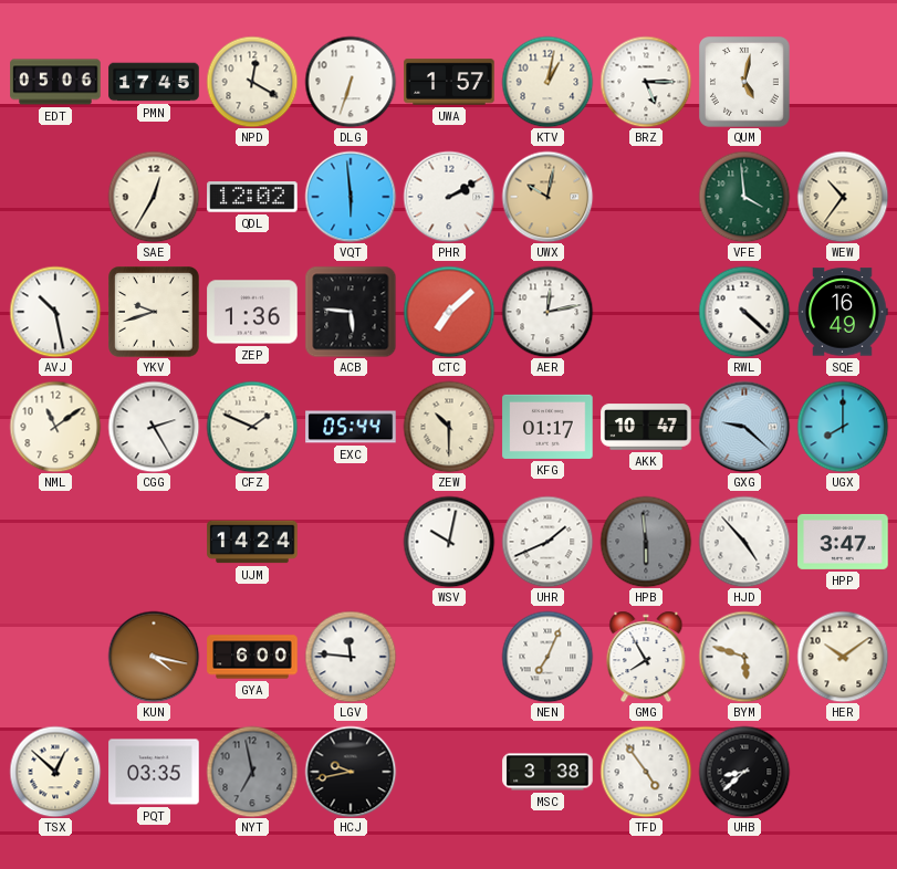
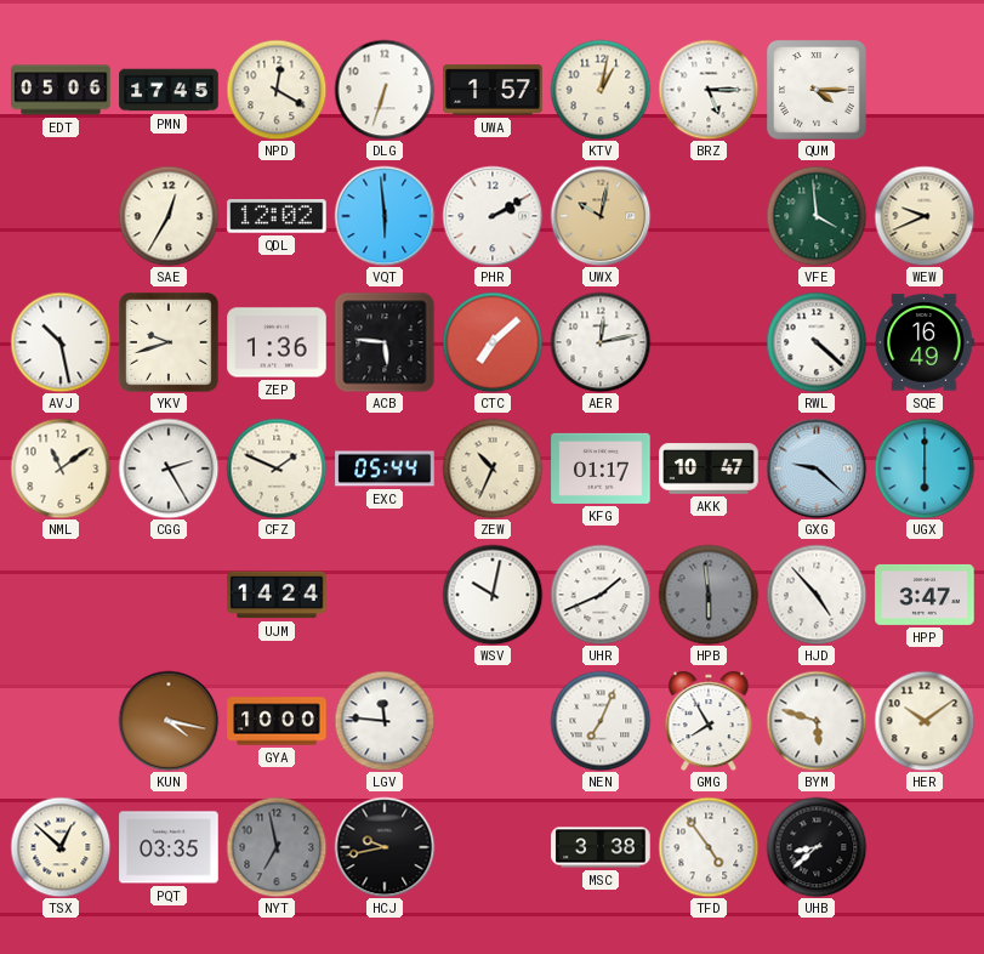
QUM: 5:02 -> 4:15 (818, 91)
WEW: 10:36 -> 9:41 (925, 216)
ZEW: 10:30 -> 10:34 (493, 469)
UGX: 8:00 -> 6:00 (925, 469)
GYA: 6:00 -> 10:00 (277, 721)
